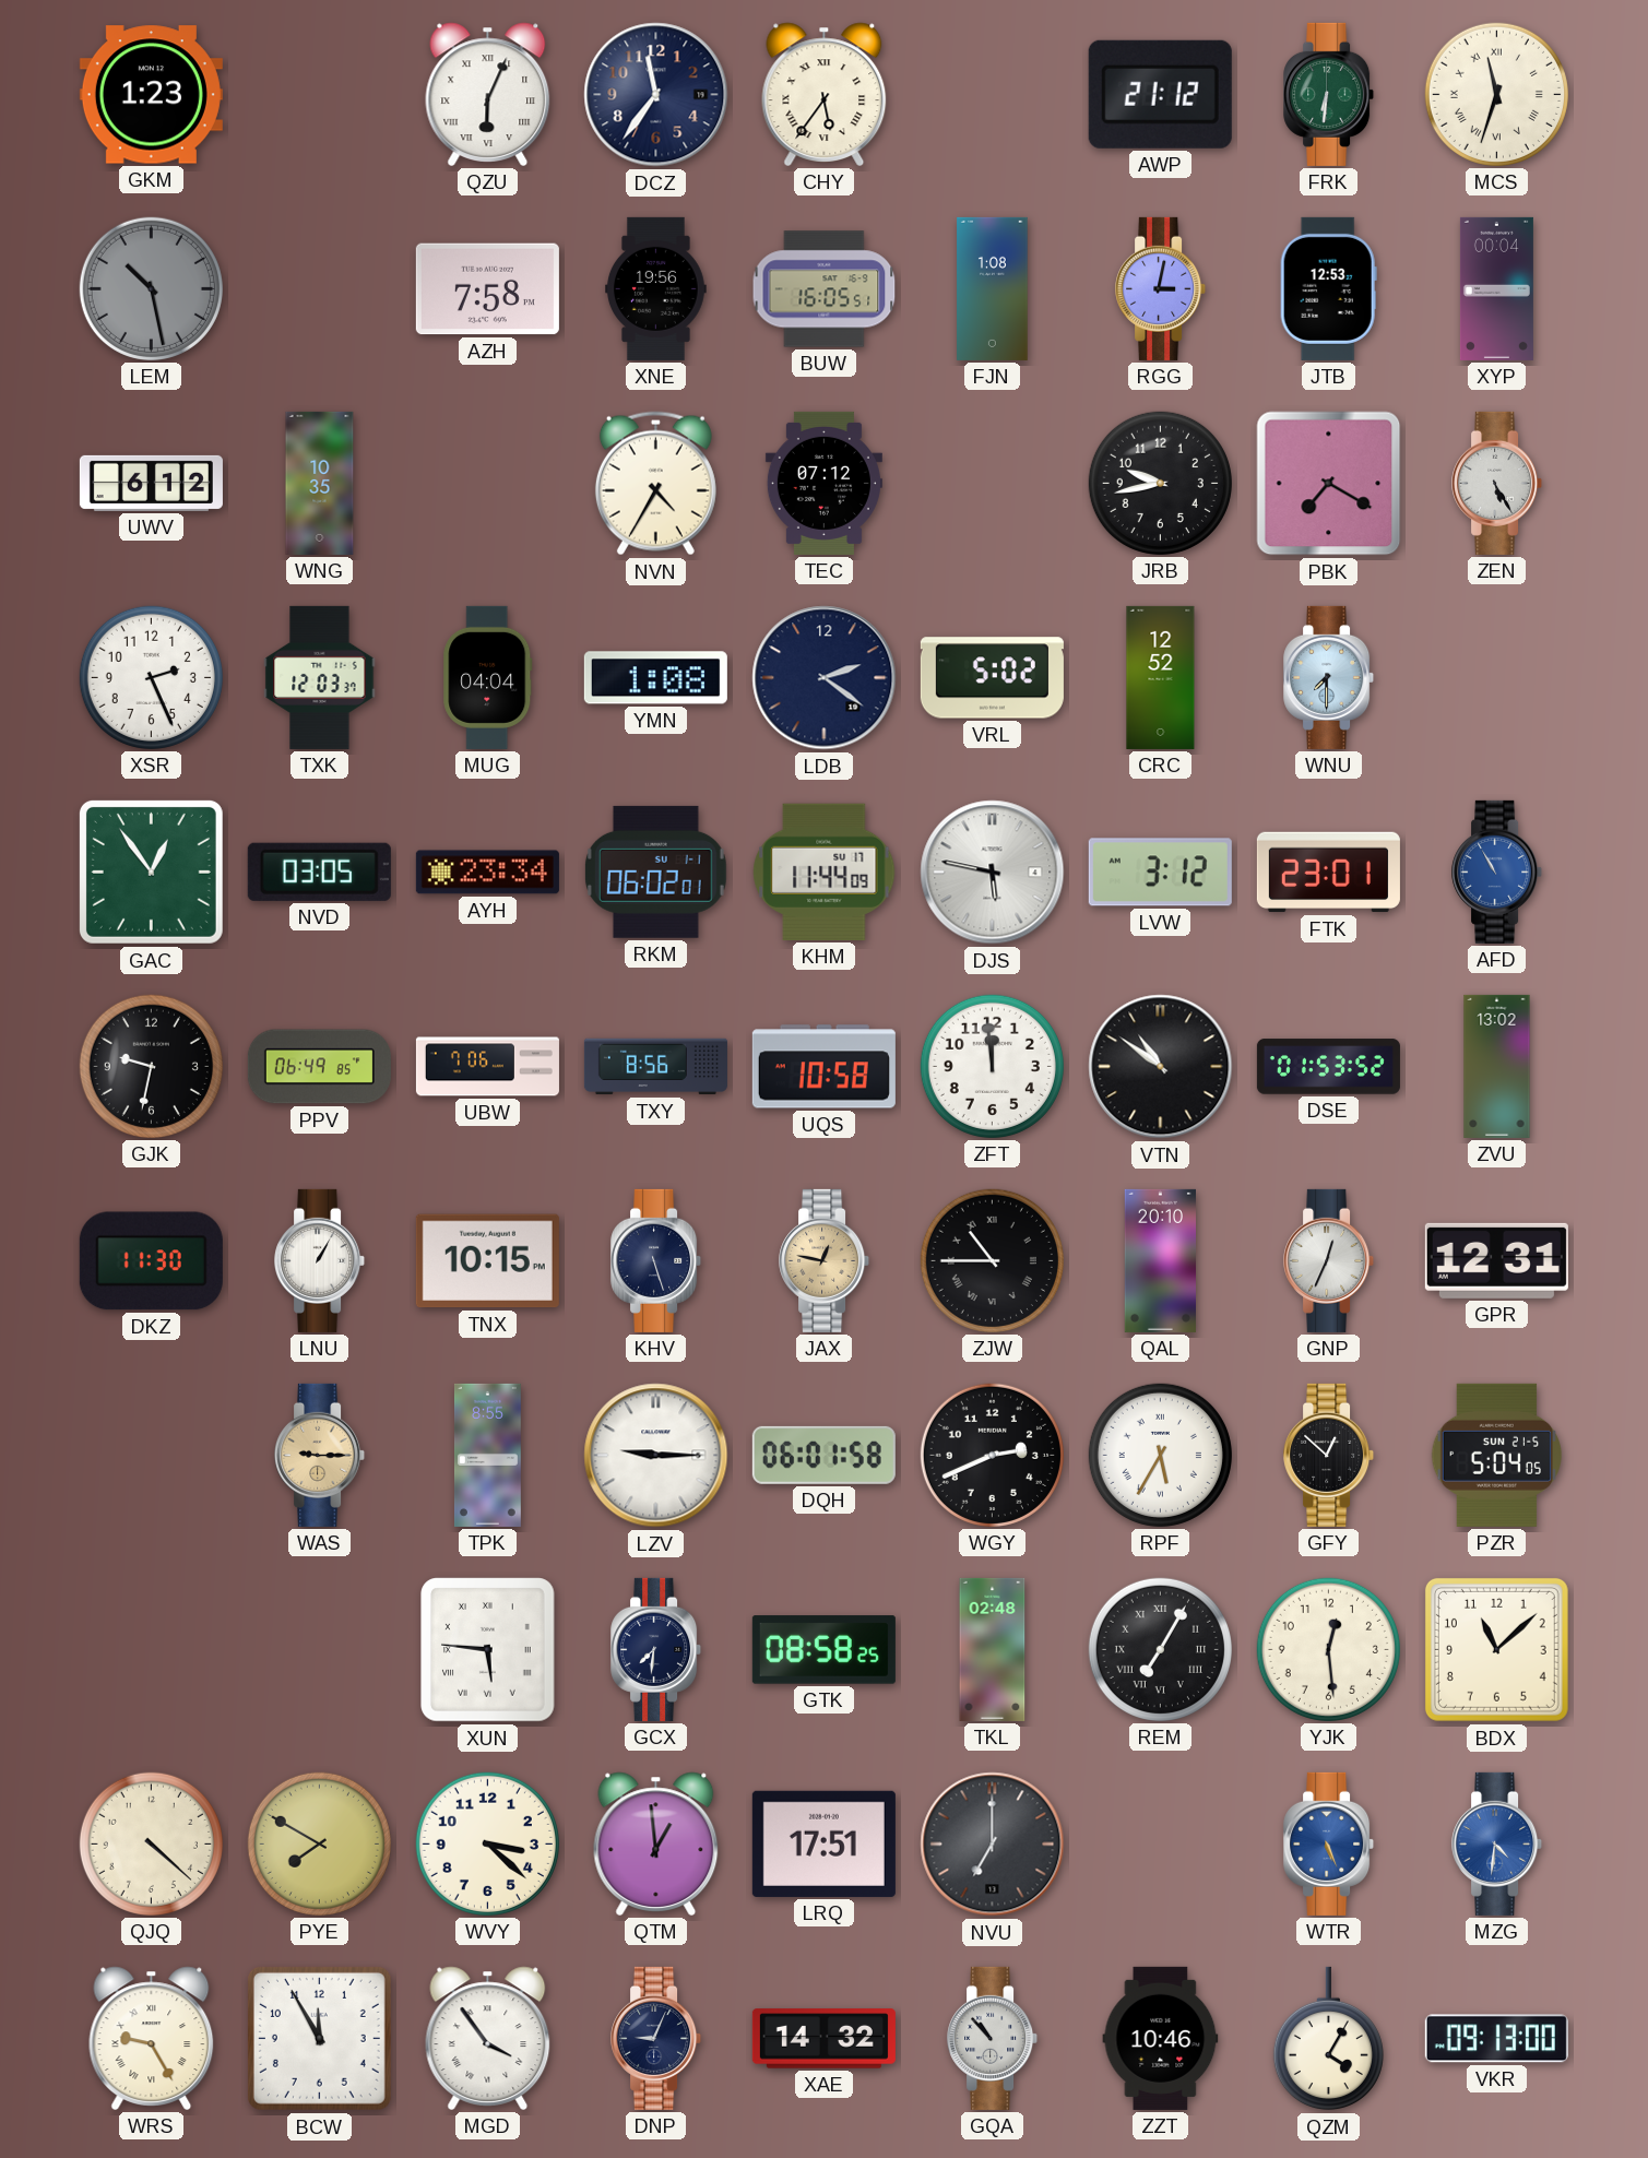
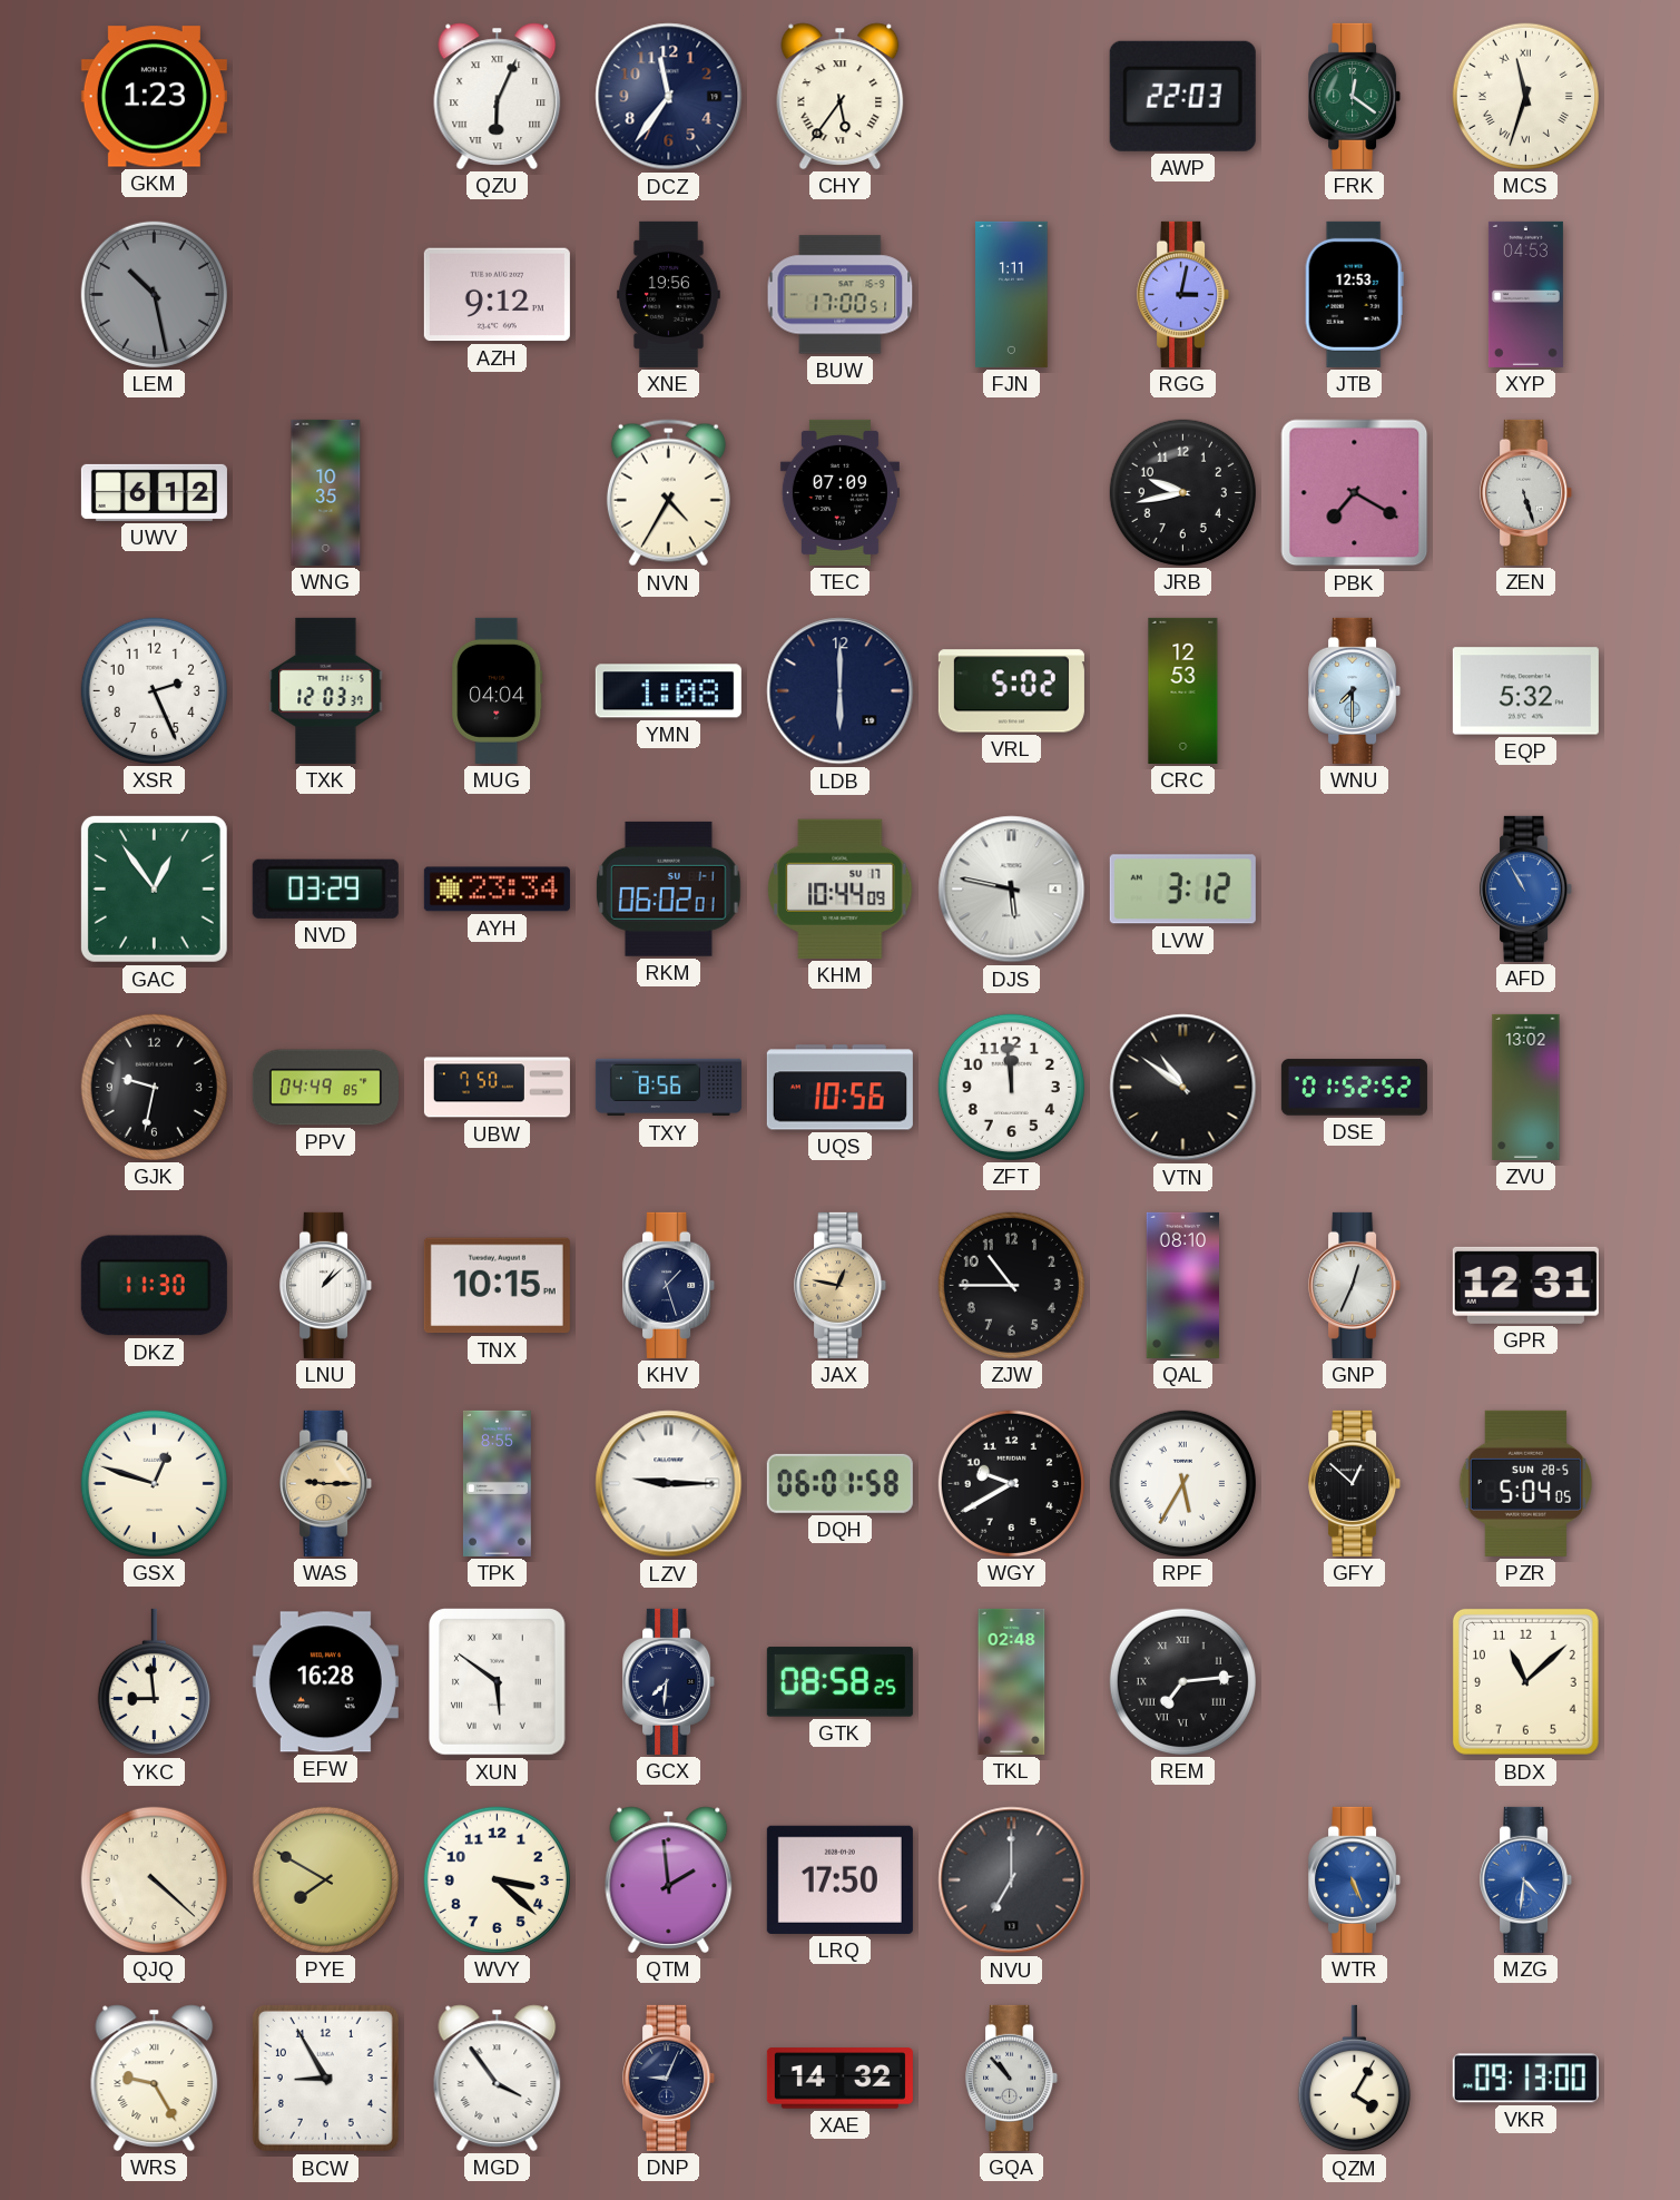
AWP: 21:12 -> 22:03 (1182, 96)
FRK: 6:31 -> 12:21 (1355, 96)
AZH: 7:58 -> 9:12 (497, 295)
BUW: 16:05 -> 17:00 (841, 295)
FJN: 1:08 -> 1:11 (1012, 294)
XYP: 00:04 -> 04:53 (1525, 294)
TEC: 07:12 -> 07:09 (839, 492)
ZEN: 5:25 -> 5:27 (1526, 492)
LDB: 2:21 -> 6:00 (841, 691)
CRC: 12:52 -> 12:53 (1183, 690)
EQP: none -> 5:32 (1525, 691)
NVD: 03:05 -> 03:29 (325, 888)
KHM: 11:44 -> 10:44 (841, 888)
FTK: 23:01 -> none (1328, 873)
PPV: 06:49 -> 04:49 (325, 1088)
UBW: 7:06 -> 7:50 (497, 1088)
UQS: 10:58 -> 10:56 (839, 1088)
DSE: 01:53 -> 01:52 (1354, 1088)
LNU: 1:05 -> 1:08 (326, 1285)
KHV: 5:27 -> 1:27 (669, 1285)
ZJW numerals: Roman -> Arabic (1011, 1285)
QAL: 20:10 -> 08:10 (1182, 1285)
GSX: none -> 12:48 (154, 1483)
WGY: 2:41 -> 9:40 (1011, 1483)
PZR date: SUN 21-5 -> SUN 28-5 (1526, 1483)
YKC: none -> 8:59 (154, 1682)
EFW: none -> 16:28 (325, 1682)
XUN: 5:46 -> 5:51 (498, 1682)
REM: 7:05 -> 7:14 (1182, 1681)
YJK: 12:29 -> none (1328, 1649)
QTM: 12:59 -> 1:59 (669, 1879)
LRQ: 17:51 -> 17:50 (839, 1879)
BCW: 11:55 -> 8:55 (325, 2078)
ZZT: 10:46 -> none (1161, 2038)
